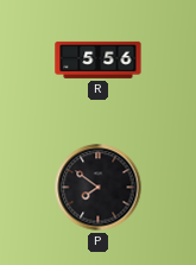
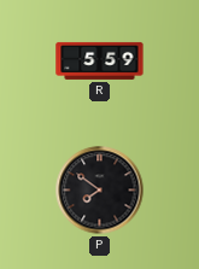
R: 5:56 -> 5:59 (100, 60)
